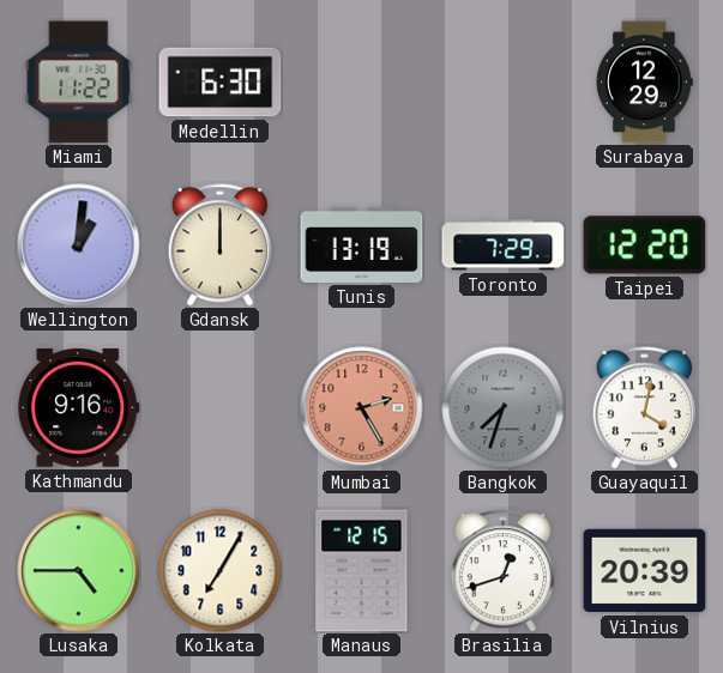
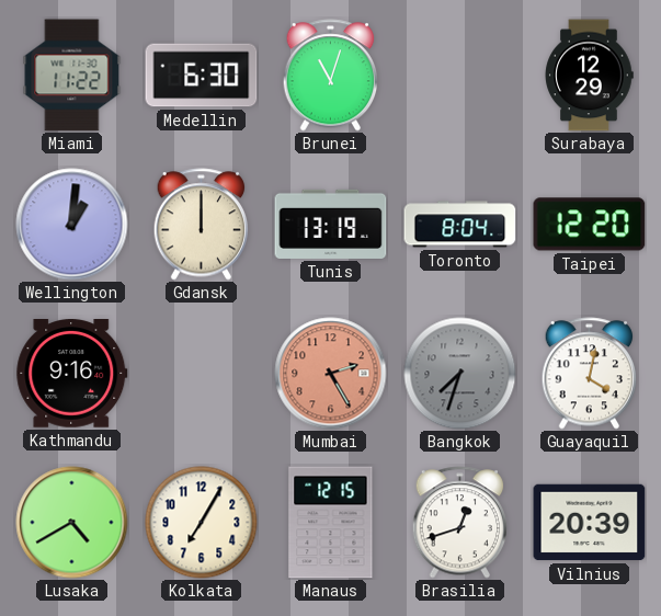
Brunei: none -> 11:03 (331, 76)
Toronto: 7:29 -> 8:04 (460, 225)
Lusaka: 4:45 -> 4:40 (72, 523)
